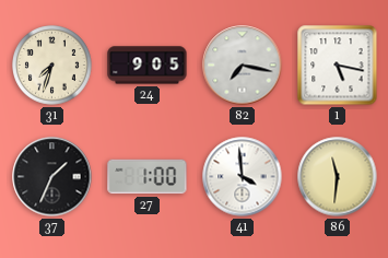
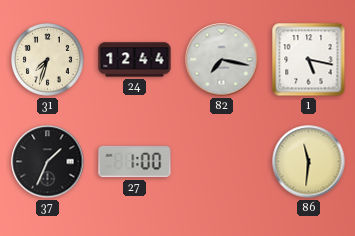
24: 9:05 -> 12:44 (135, 60)
41: 3:59 -> none (243, 177)
